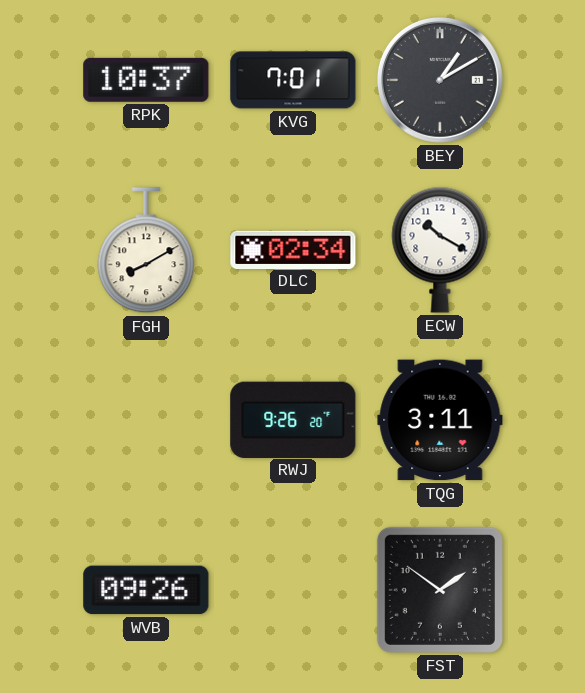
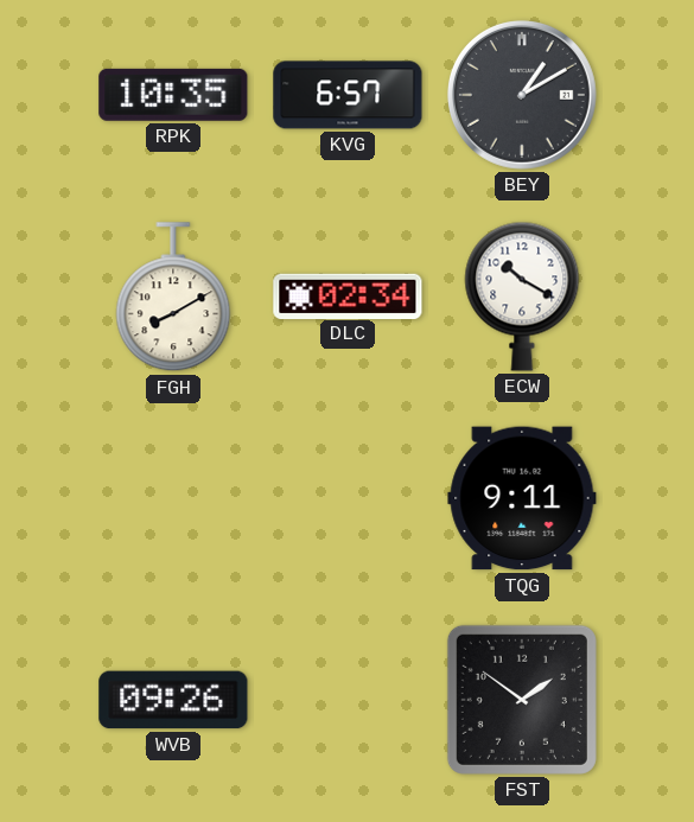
RPK: 10:37 -> 10:35 (173, 95)
KVG: 7:01 -> 6:57 (348, 95)
RWJ: 9:26 -> none (293, 419)
TQG: 3:11 -> 9:11 (522, 498)
